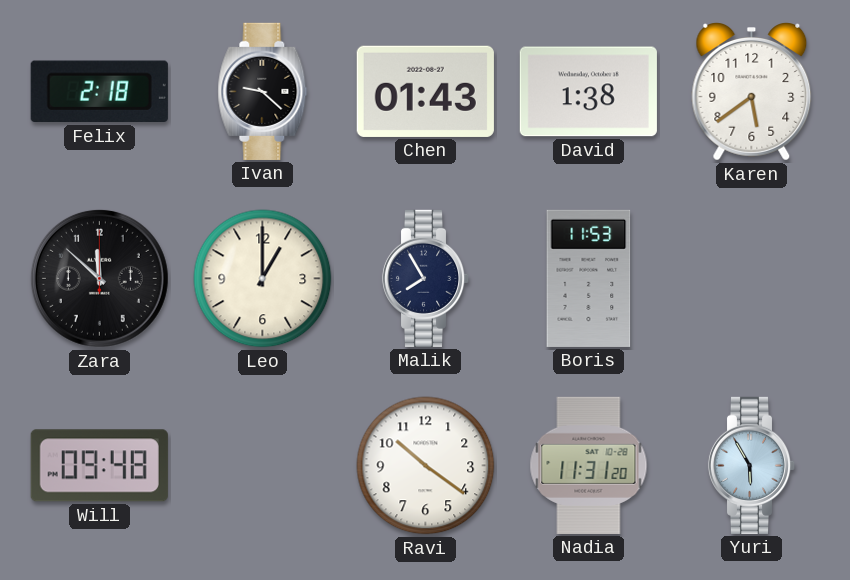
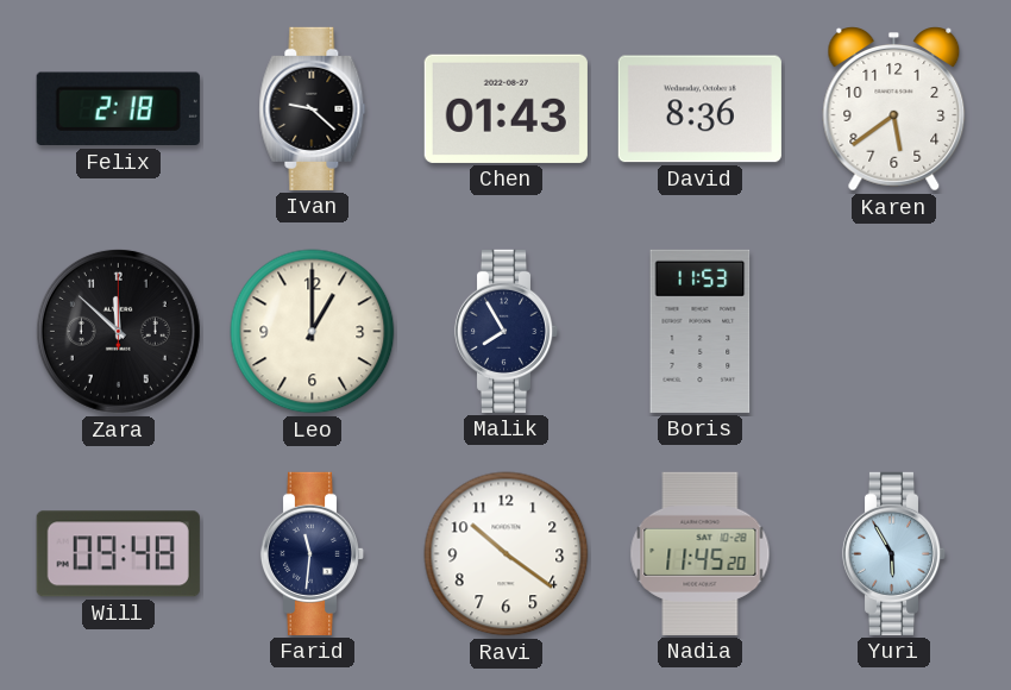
David: 1:38 -> 8:36 (699, 109)
Farid: none -> 11:31 (313, 553)
Nadia: 11:31 -> 11:45 (701, 553)
